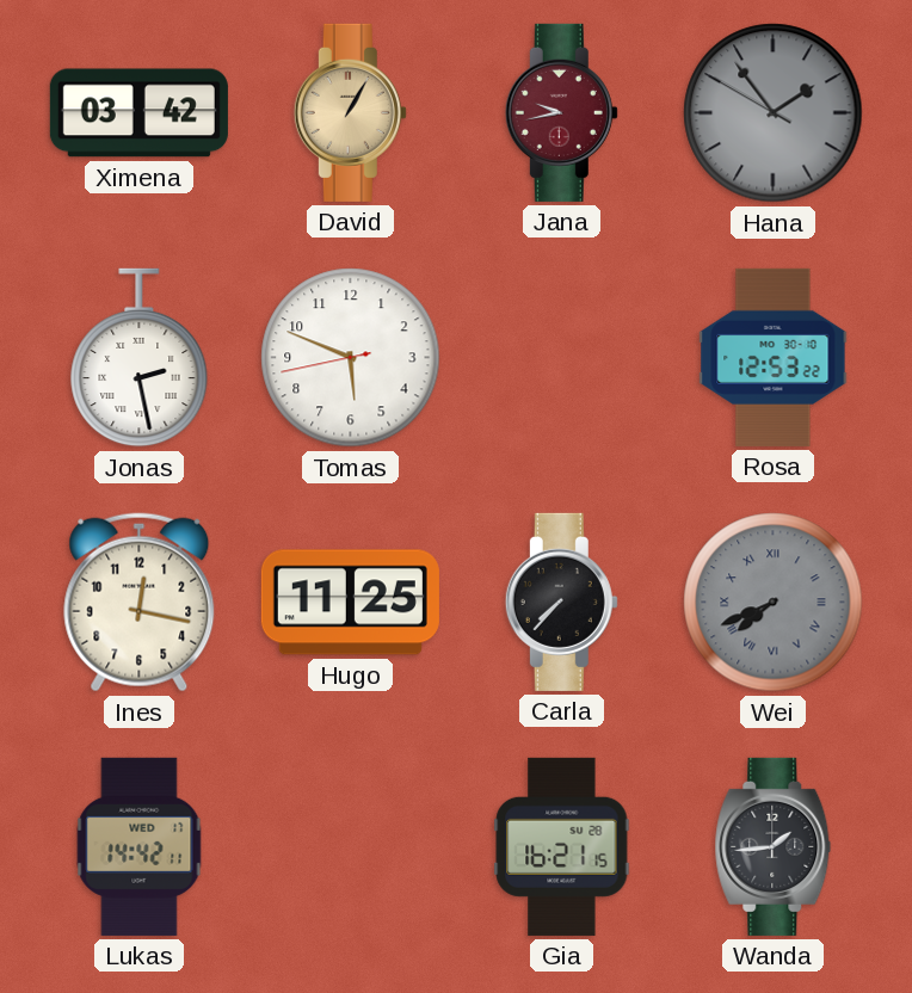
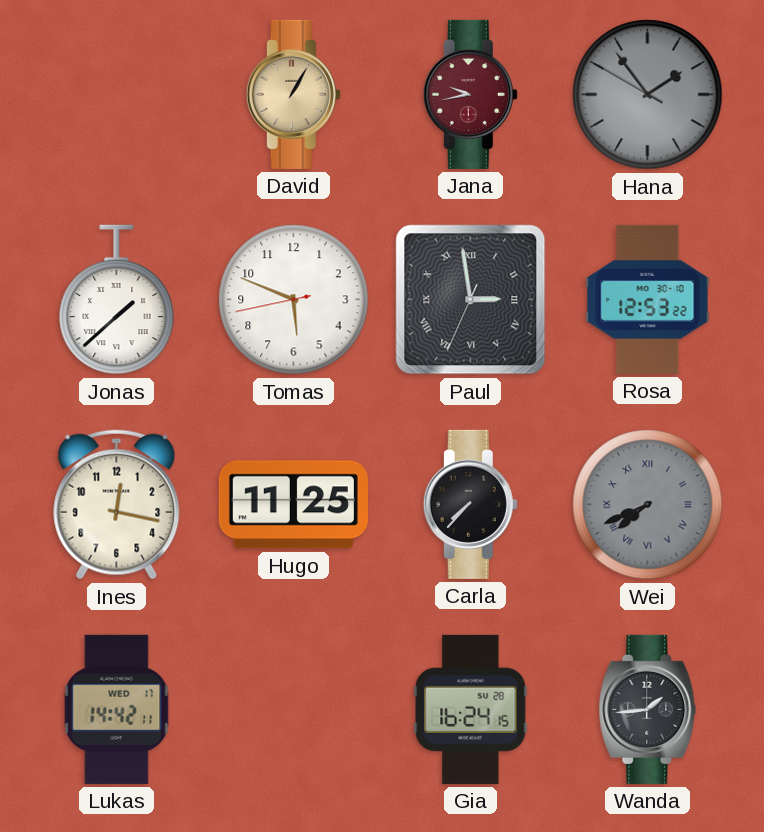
Ximena: 03:42 -> none (138, 113)
Jonas: 2:28 -> 1:38 (117, 300)
Paul: none -> 2:58 (471, 300)
Gia: 16:21 -> 16:24 (471, 709)
